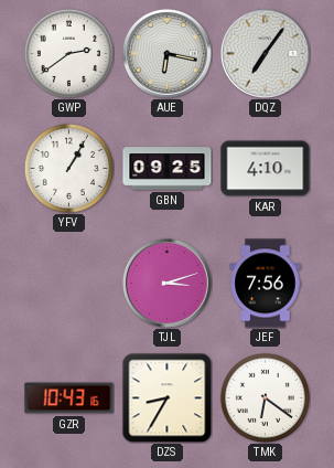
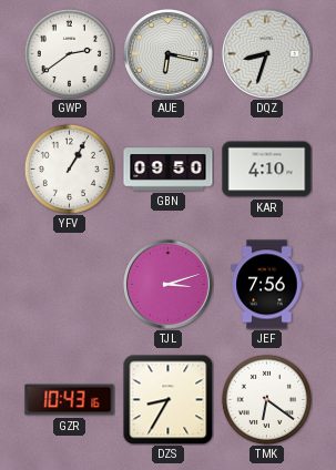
DQZ: 7:06 -> 8:33 (266, 53)
GBN: 09:25 -> 09:50 (169, 170)
